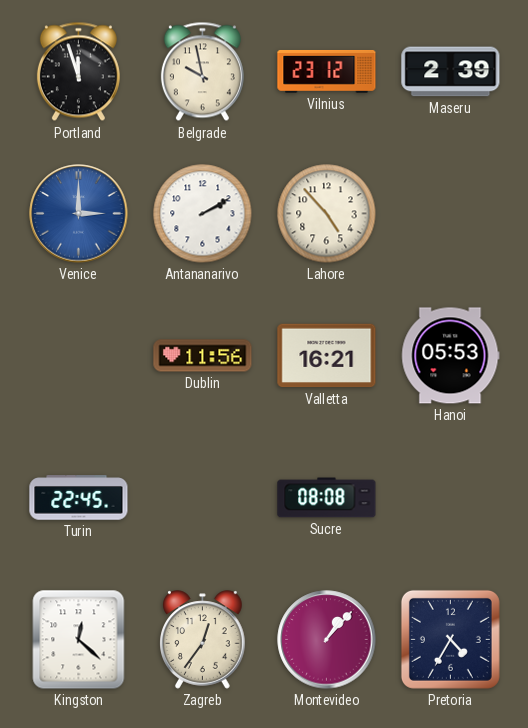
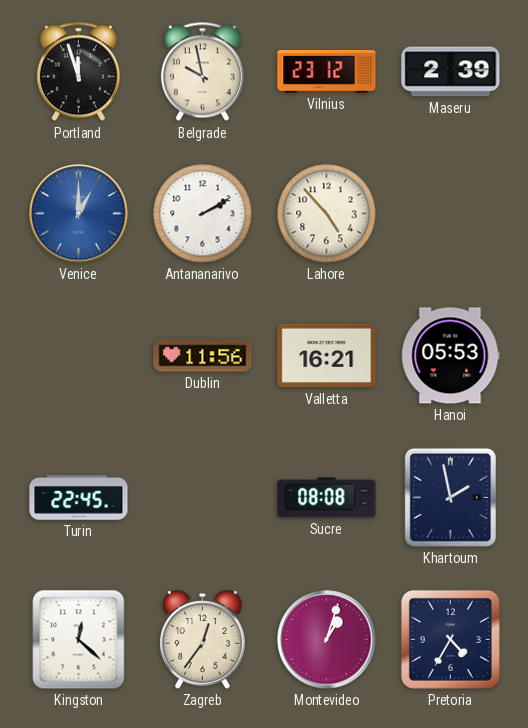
Venice: 3:00 -> 1:00 (79, 214)
Khartoum: none -> 1:58 (450, 497)
Montevideo: 1:07 -> 1:03 (327, 640)
